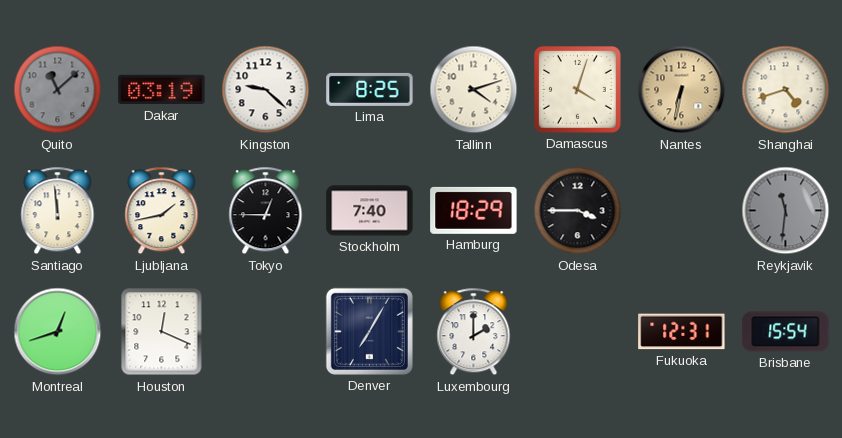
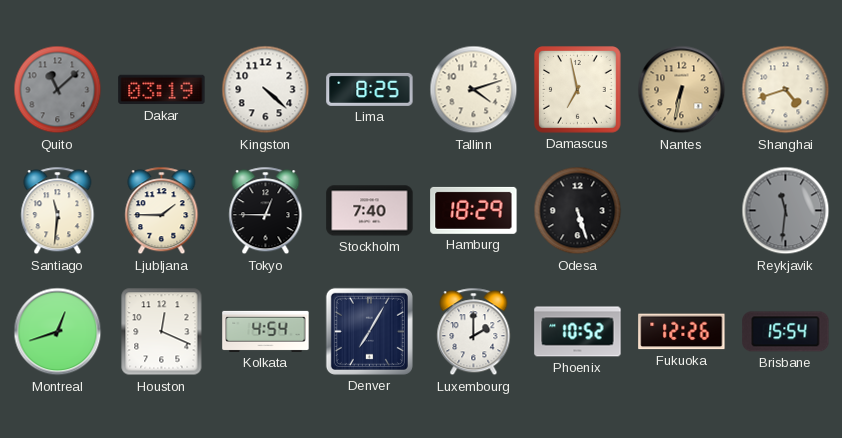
Kingston: 9:22 -> 4:22 (266, 90)
Damascus: 4:03 -> 6:58 (578, 90)
Santiago: 11:59 -> 11:31 (58, 211)
Ljubljana: 1:43 -> 1:45 (162, 211)
Odesa: 3:45 -> 5:27 (578, 211)
Kolkata: none -> 4:54 (266, 331)
Phoenix: none -> 10:52 (578, 332)
Fukuoka: 12:31 -> 12:26 (682, 332)
